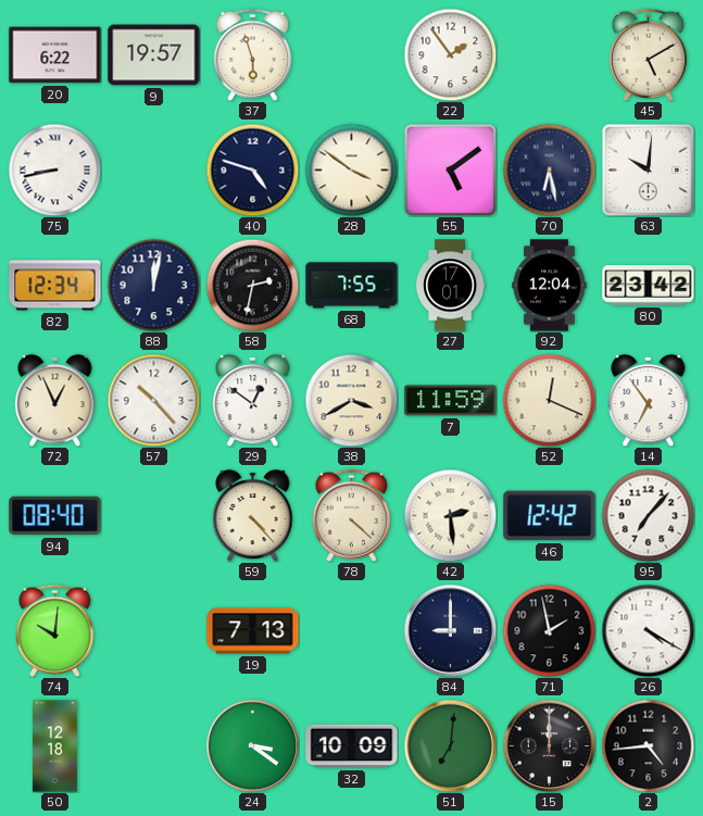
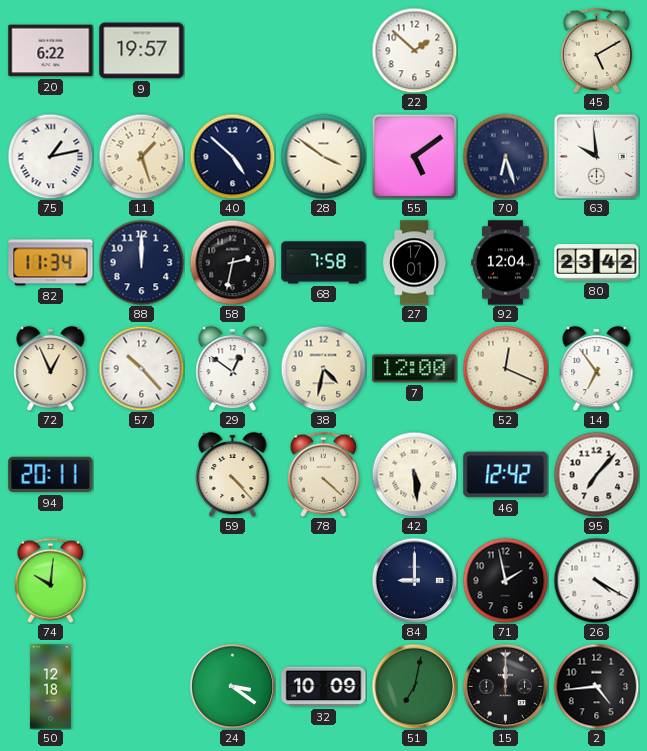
37: 5:57 -> none (253, 54)
22: 1:54 -> 1:52 (414, 50)
75: 8:43 -> 1:13 (50, 156)
11: none -> 1:27 (141, 156)
40: 4:48 -> 4:52 (232, 156)
70: 6:28 -> 6:27 (505, 156)
63: 10:01 -> 9:59 (596, 156)
82: 12:34 -> 11:34 (51, 263)
88: 12:02 -> 12:00 (141, 262)
68: 7:55 -> 7:58 (324, 263)
38: 3:40 -> 4:32 (323, 368)
7: 11:59 -> 12:00 (415, 369)
94: 08:40 -> 20:11 (51, 475)
42: 2:29 -> 5:29 (414, 474)
19: 7:13 -> none (253, 631)
51: 7:01 -> 7:02 (414, 686)
